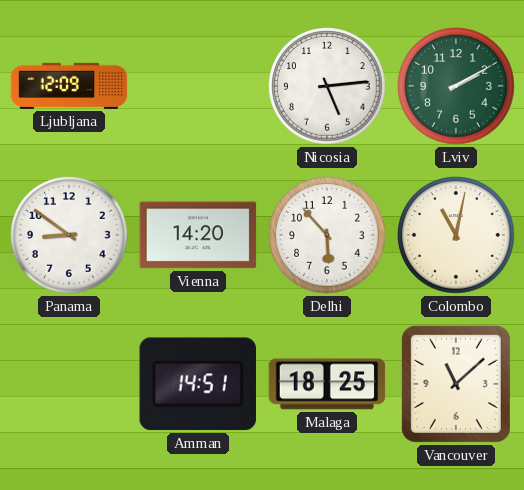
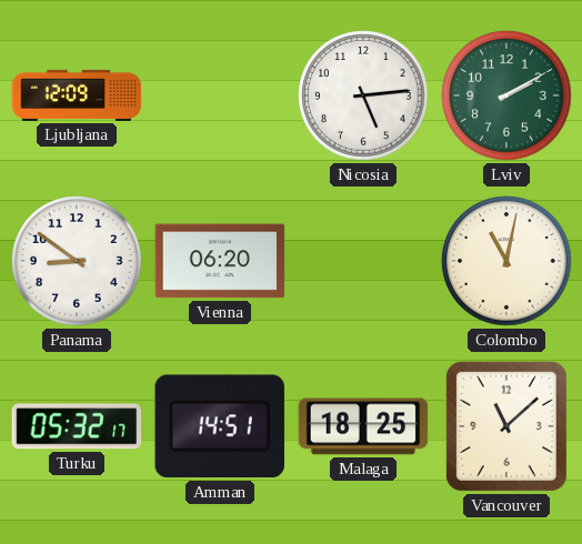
Vienna: 14:20 -> 06:20 (220, 261)
Delhi: 5:53 -> none (327, 235)
Turku: none -> 05:32 (77, 426)
